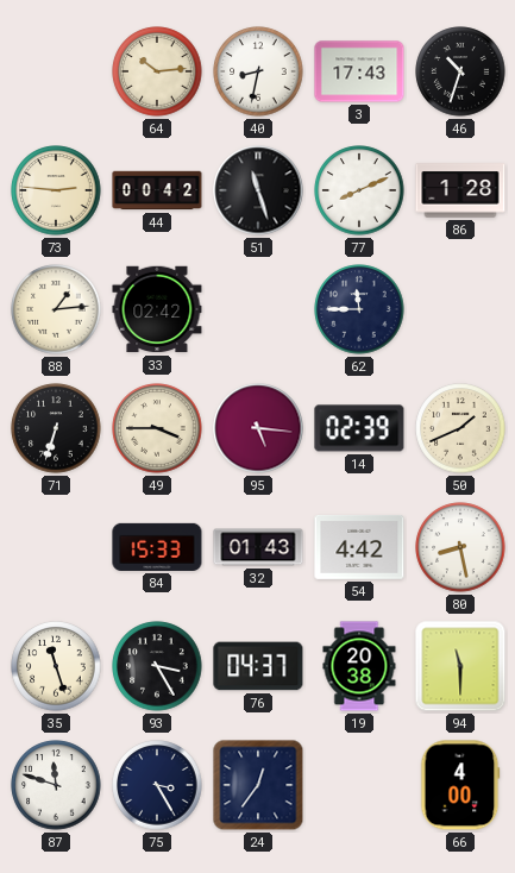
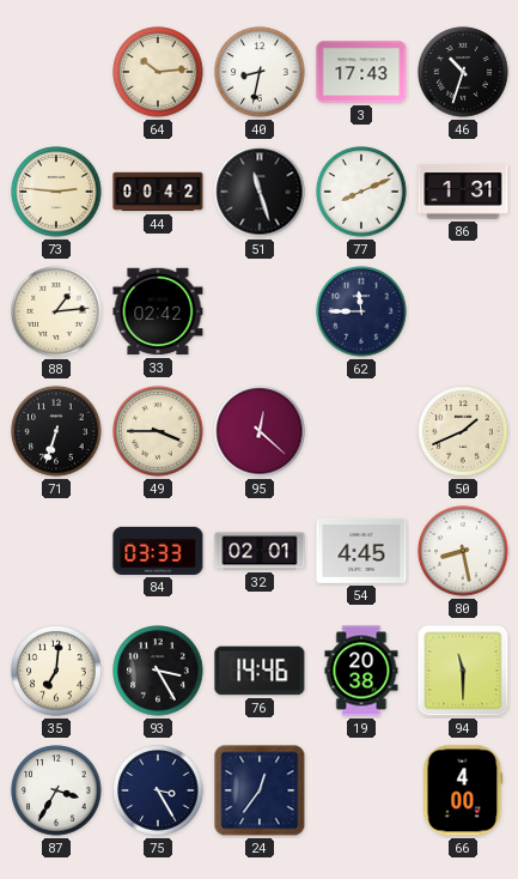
86: 1:28 -> 1:31 (463, 192)
95: 5:16 -> 12:22 (260, 431)
14: 02:39 -> none (359, 428)
84: 15:33 -> 03:33 (158, 551)
32: 01:43 -> 02:01 (260, 551)
54: 4:42 -> 4:45 (361, 552)
35: 11:27 -> 7:01 (56, 671)
76: 04:37 -> 14:46 (260, 671)
87: 11:48 -> 3:35 (56, 790)
